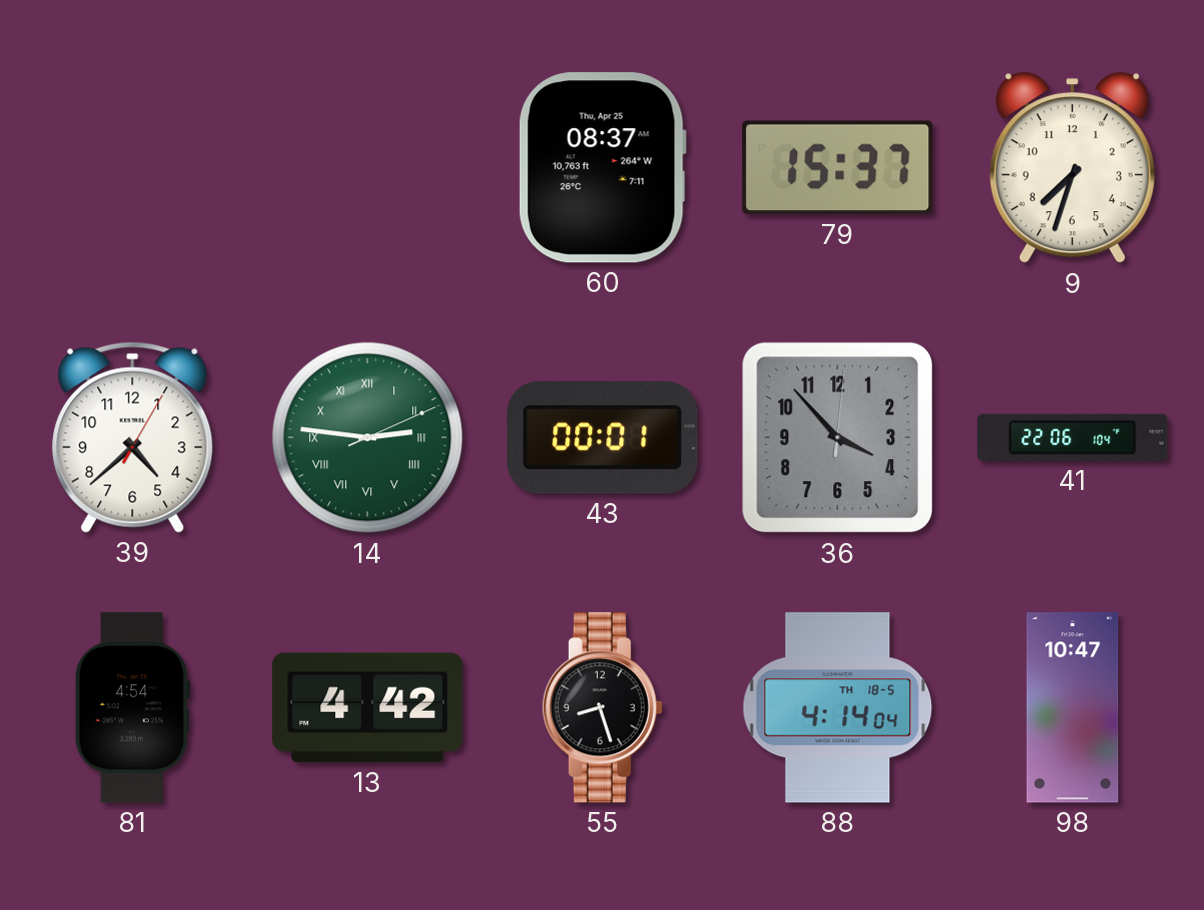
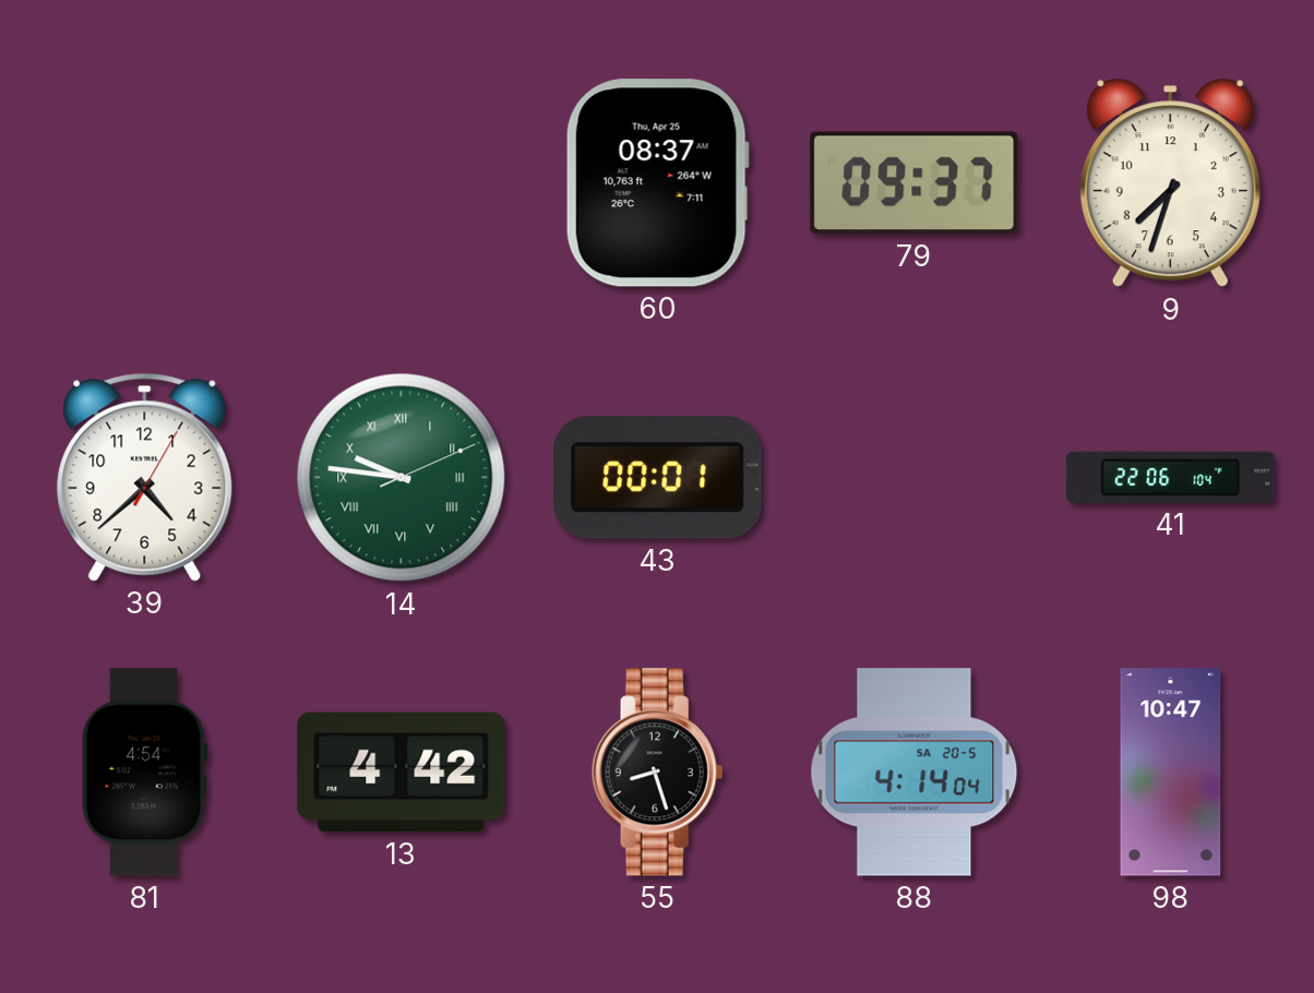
79: 15:37 -> 09:37 (915, 183)
14: 2:46 -> 9:46 (402, 478)
36: 3:53 -> none (838, 438)
88 date: TH 18-5 -> SA 20-5 (915, 773)
